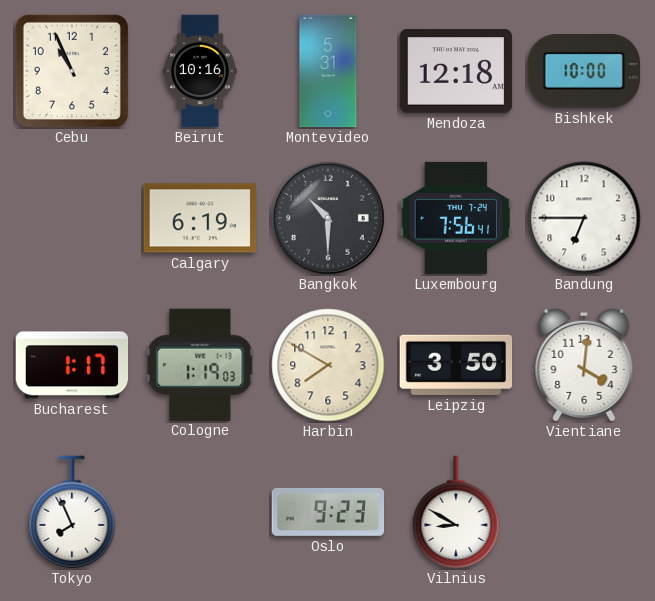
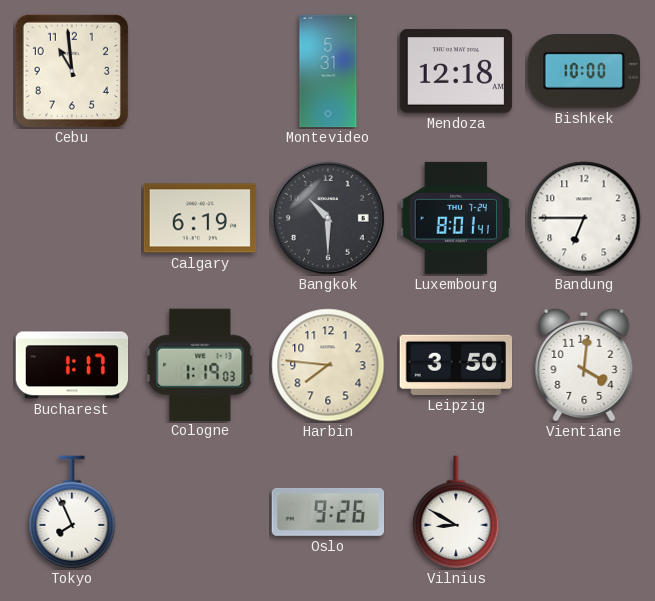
Cebu: 10:56 -> 10:59 (72, 71)
Beirut: 10:16 -> none (200, 71)
Luxembourg: 7:56 -> 8:01 (455, 218)
Harbin: 7:50 -> 7:46 (328, 365)
Oslo: 9:23 -> 9:26 (328, 512)
